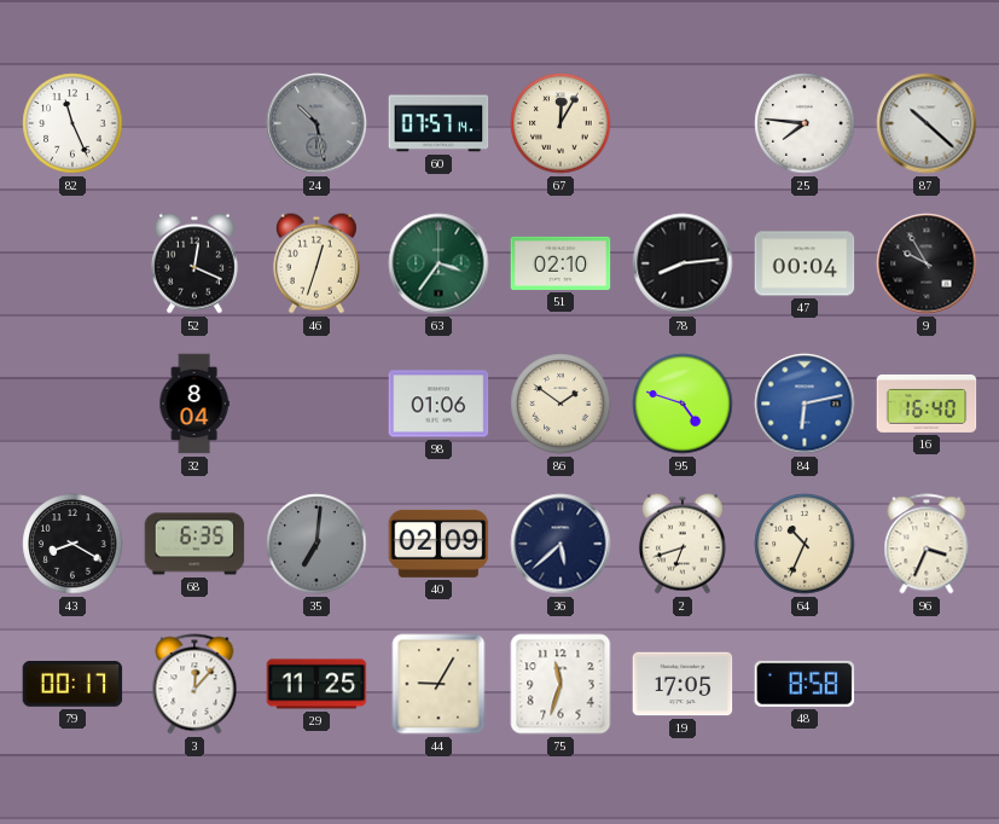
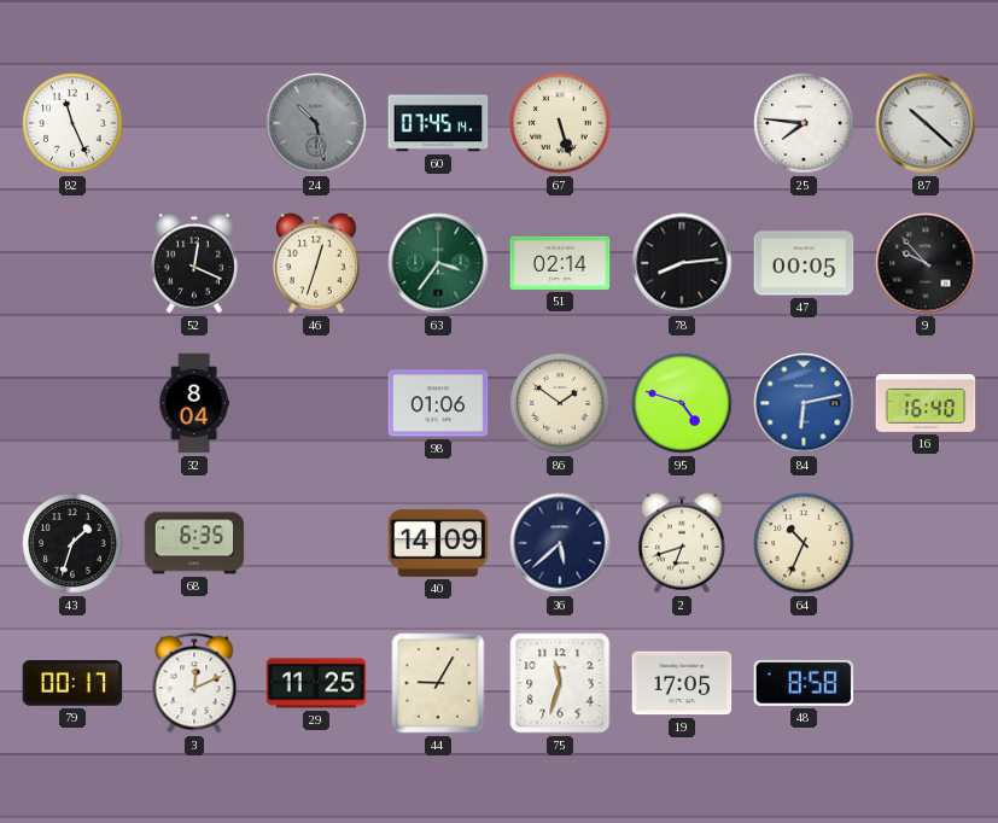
60: 07:57 -> 07:45 (438, 123)
67: 12:05 -> 5:27 (560, 123)
51: 02:10 -> 02:14 (560, 263)
47: 00:04 -> 00:05 (804, 263)
9: 9:55 -> 9:53 (926, 263)
43: 8:20 -> 1:33 (72, 543)
35: 7:01 -> none (316, 544)
40: 02:09 -> 14:09 (438, 543)
96: 3:34 -> none (927, 544)
3: 12:07 -> 12:11 (194, 683)
